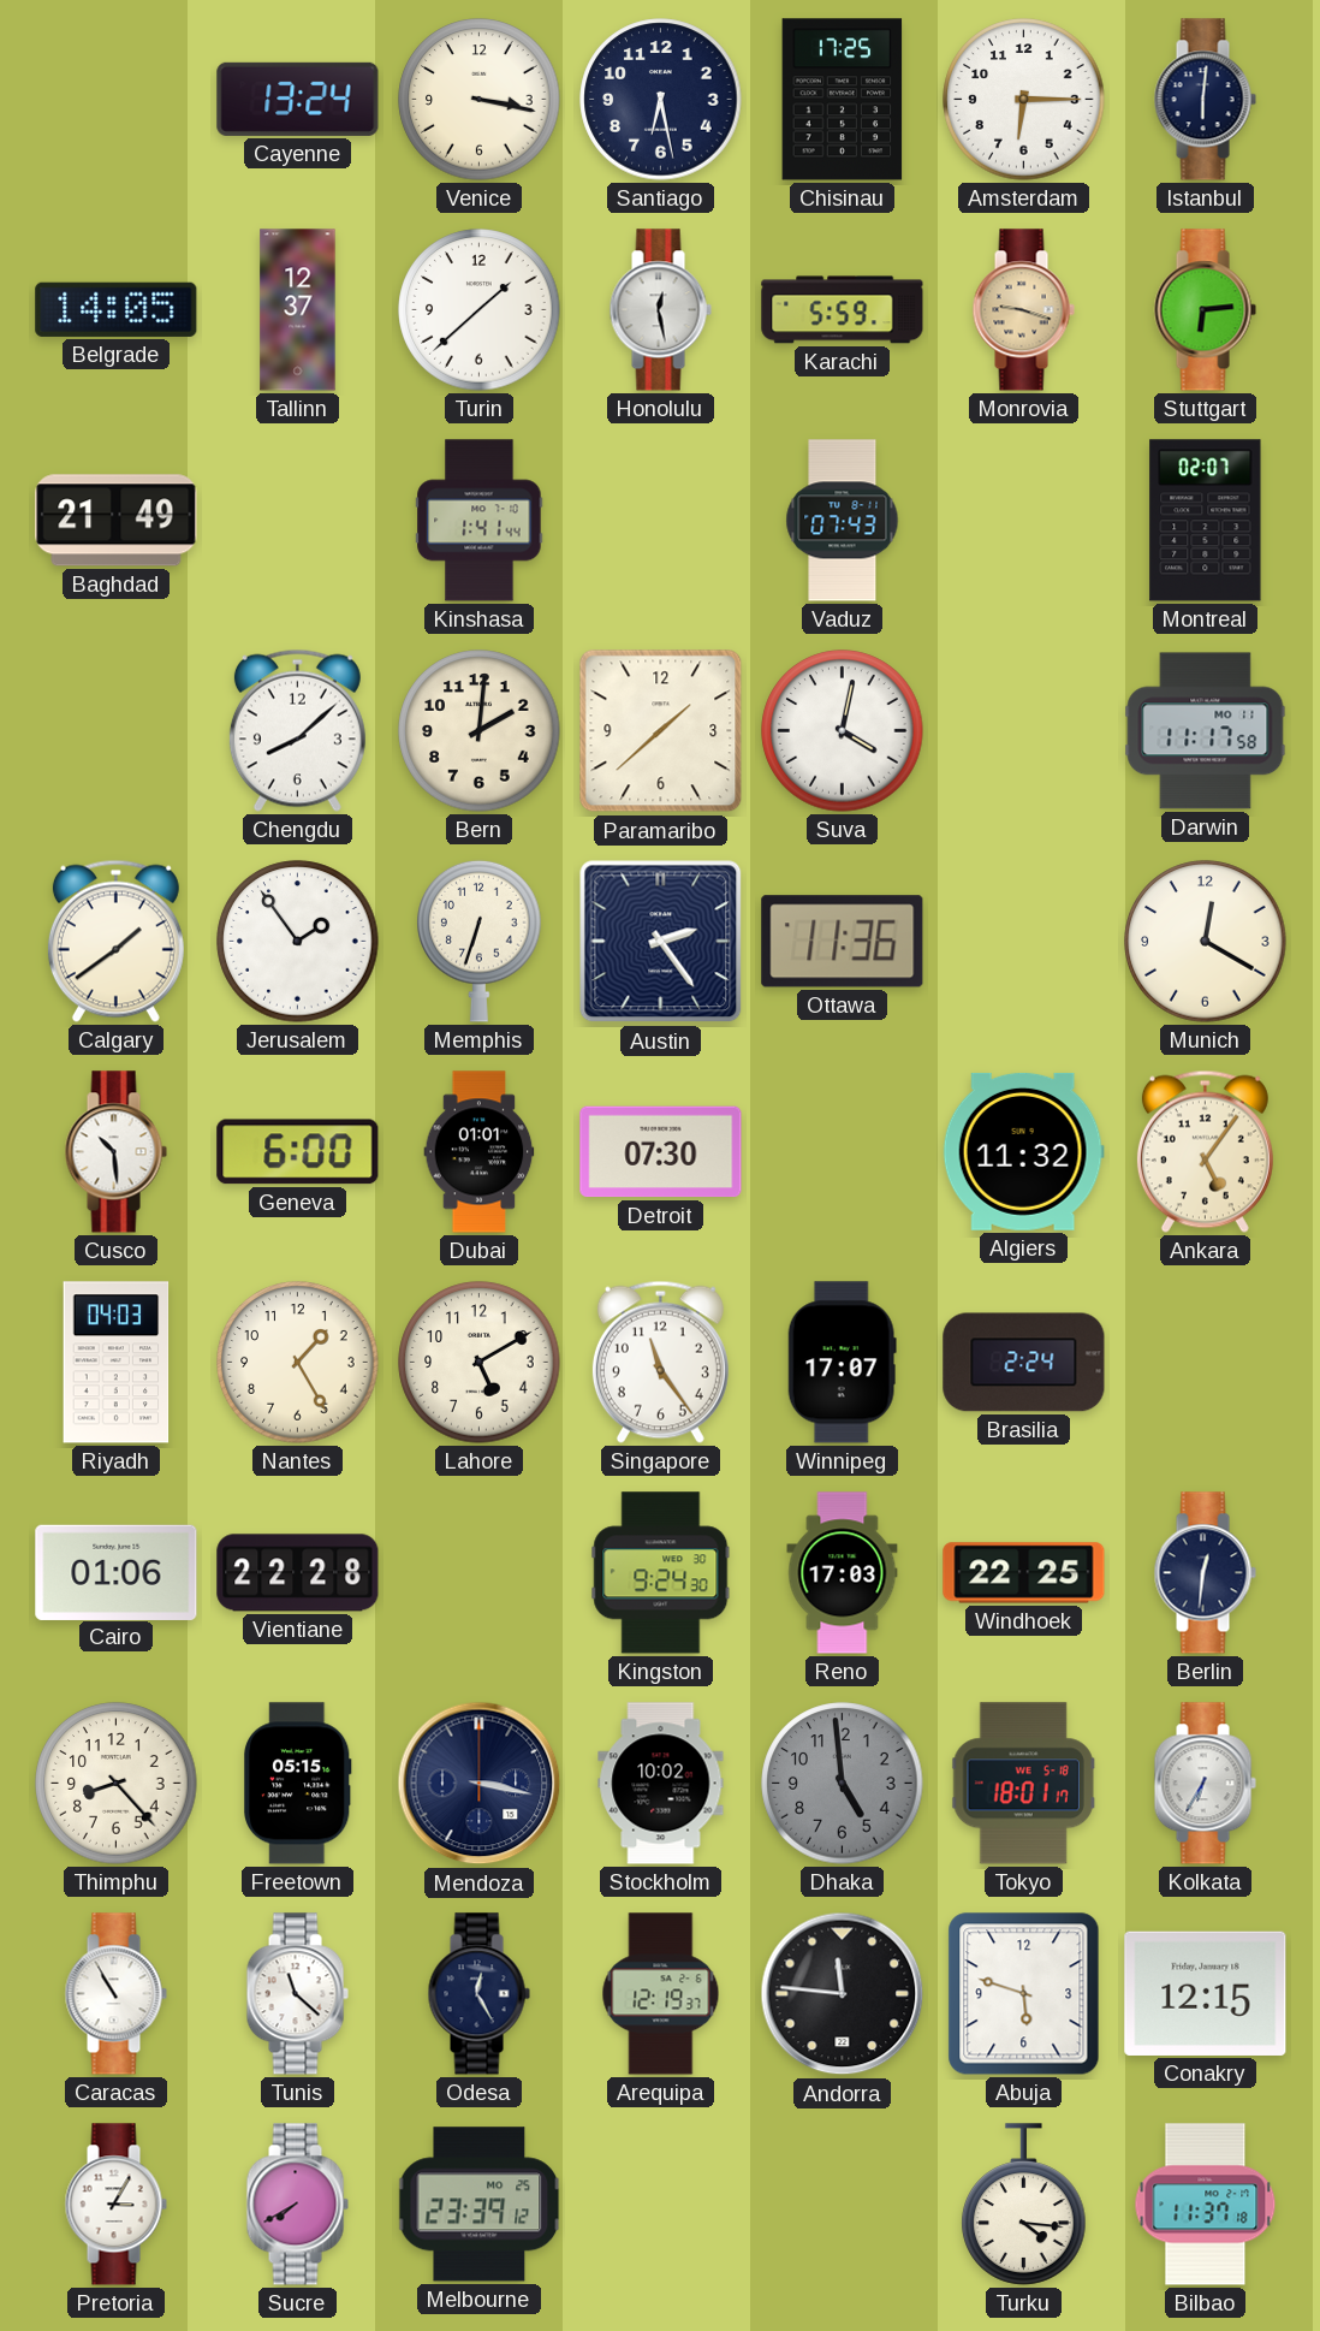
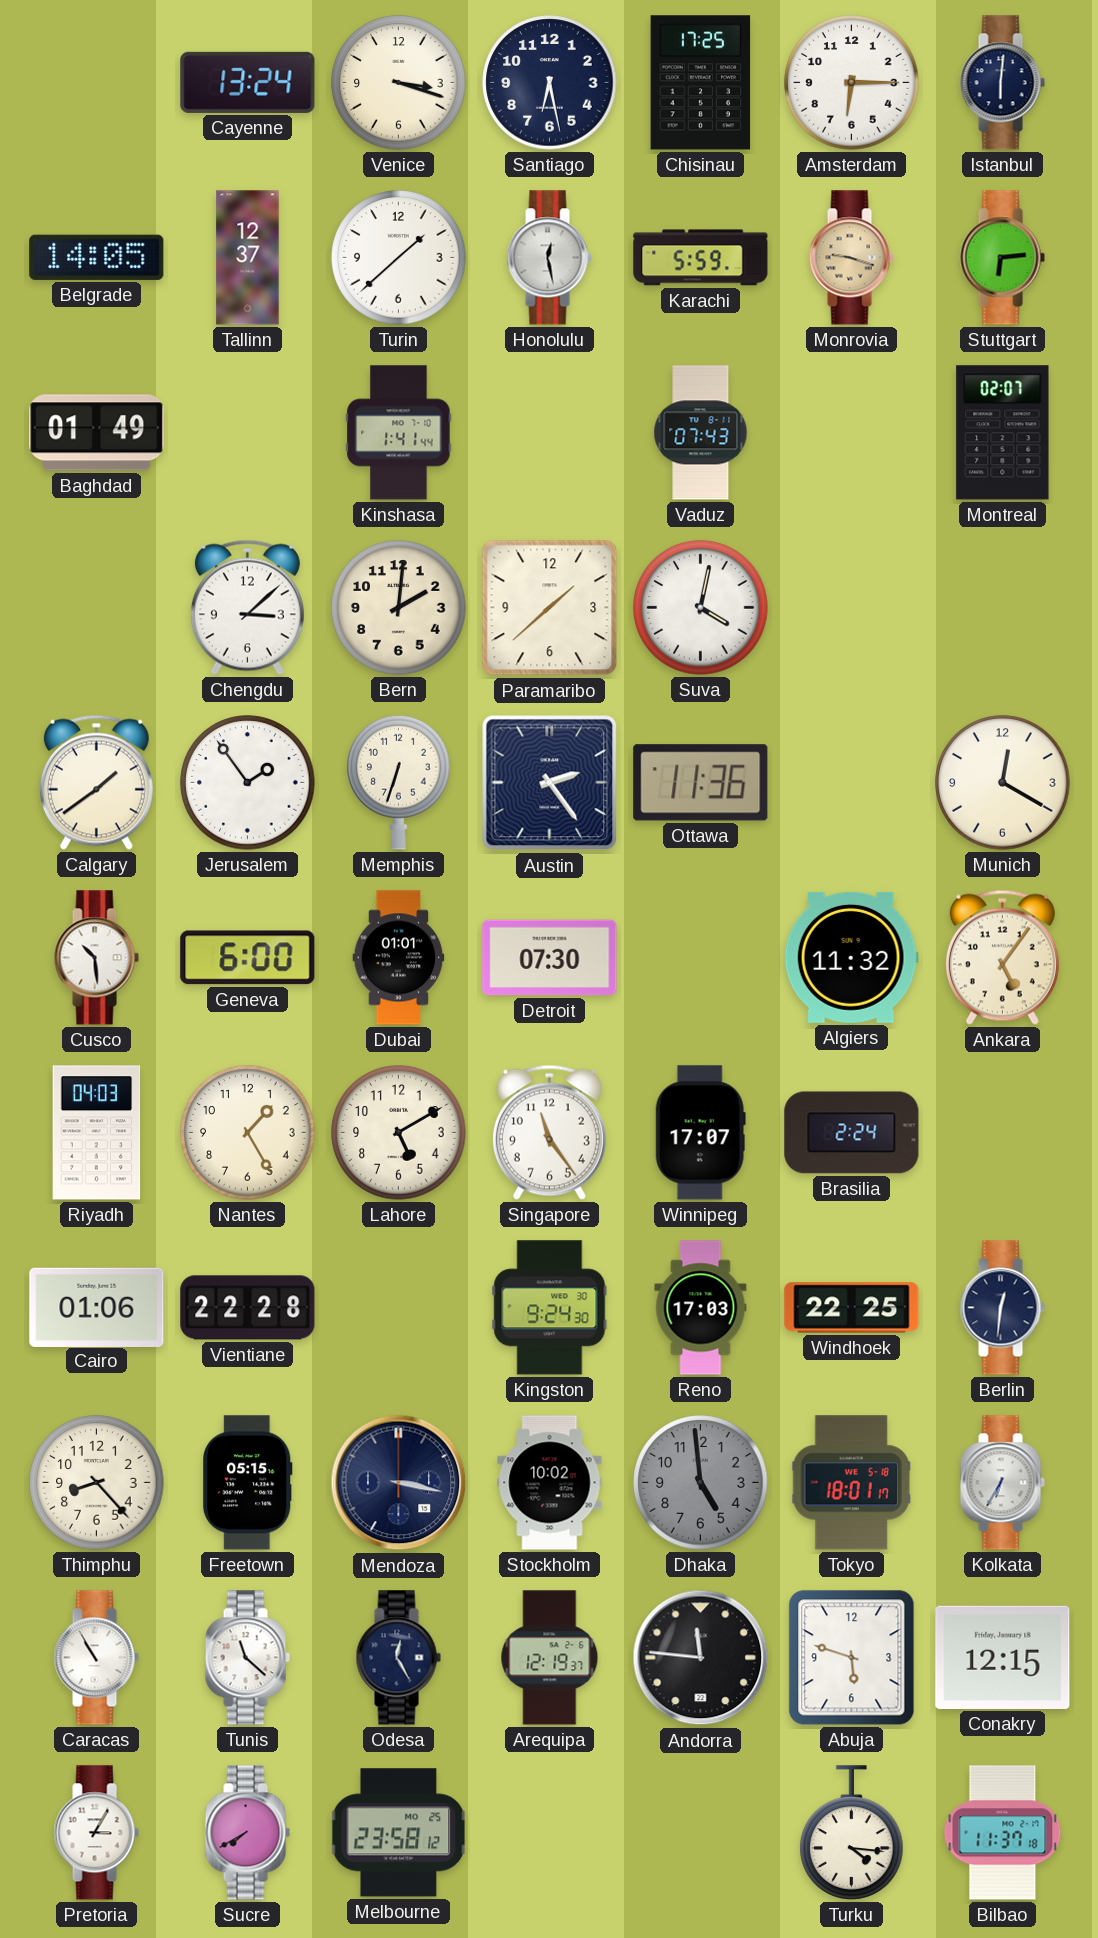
Venice: 3:17 -> 3:18 (399, 83)
Baghdad: 21:49 -> 01:49 (97, 433)
Chengdu: 8:08 -> 3:08 (247, 607)
Darwin: 11:17 -> none (1206, 731)
Melbourne: 23:39 -> 23:58 (399, 1833)
